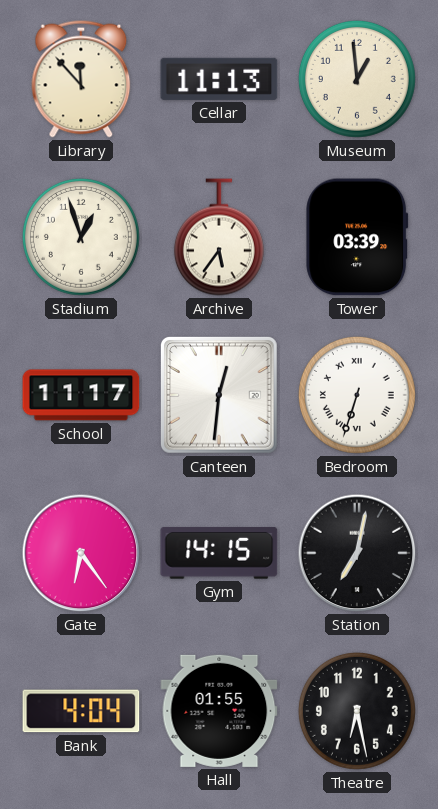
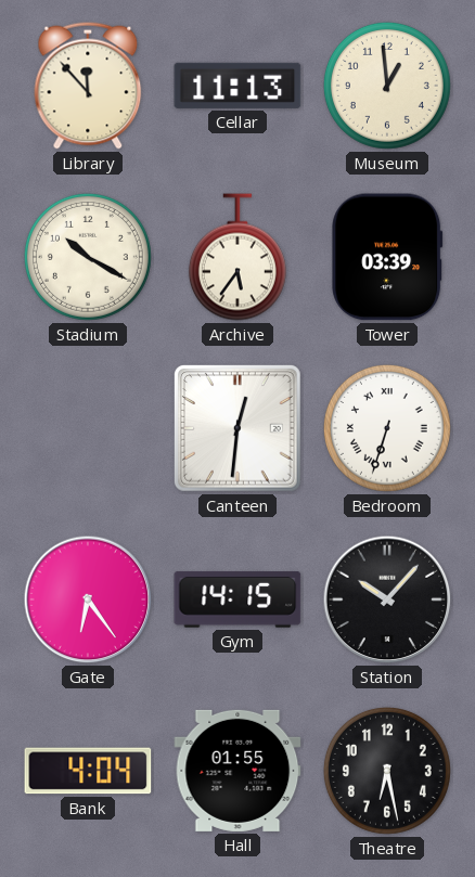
Stadium: 12:57 -> 10:20 (88, 257)
School: 11:17 -> none (81, 395)
Station: 7:02 -> 10:07 (387, 599)
